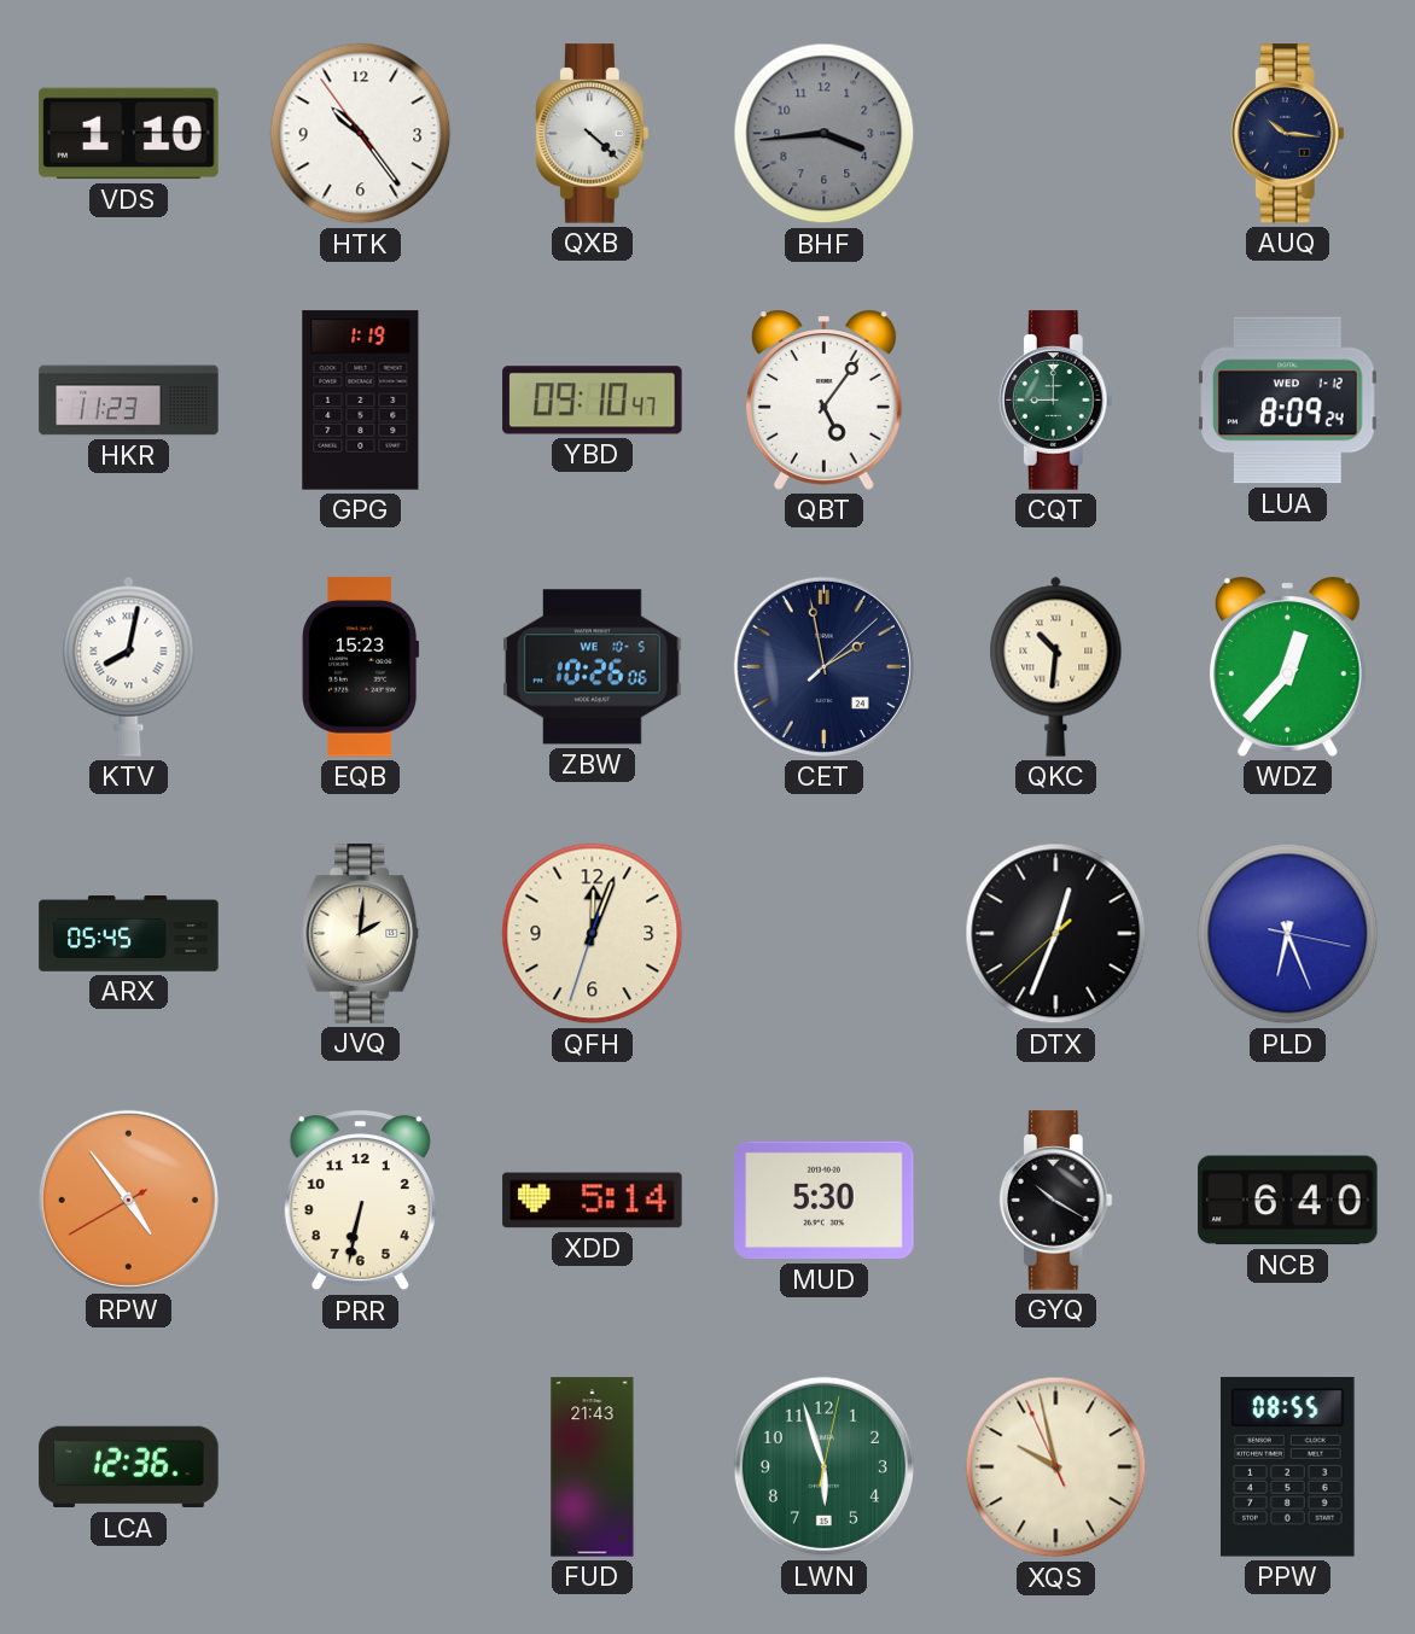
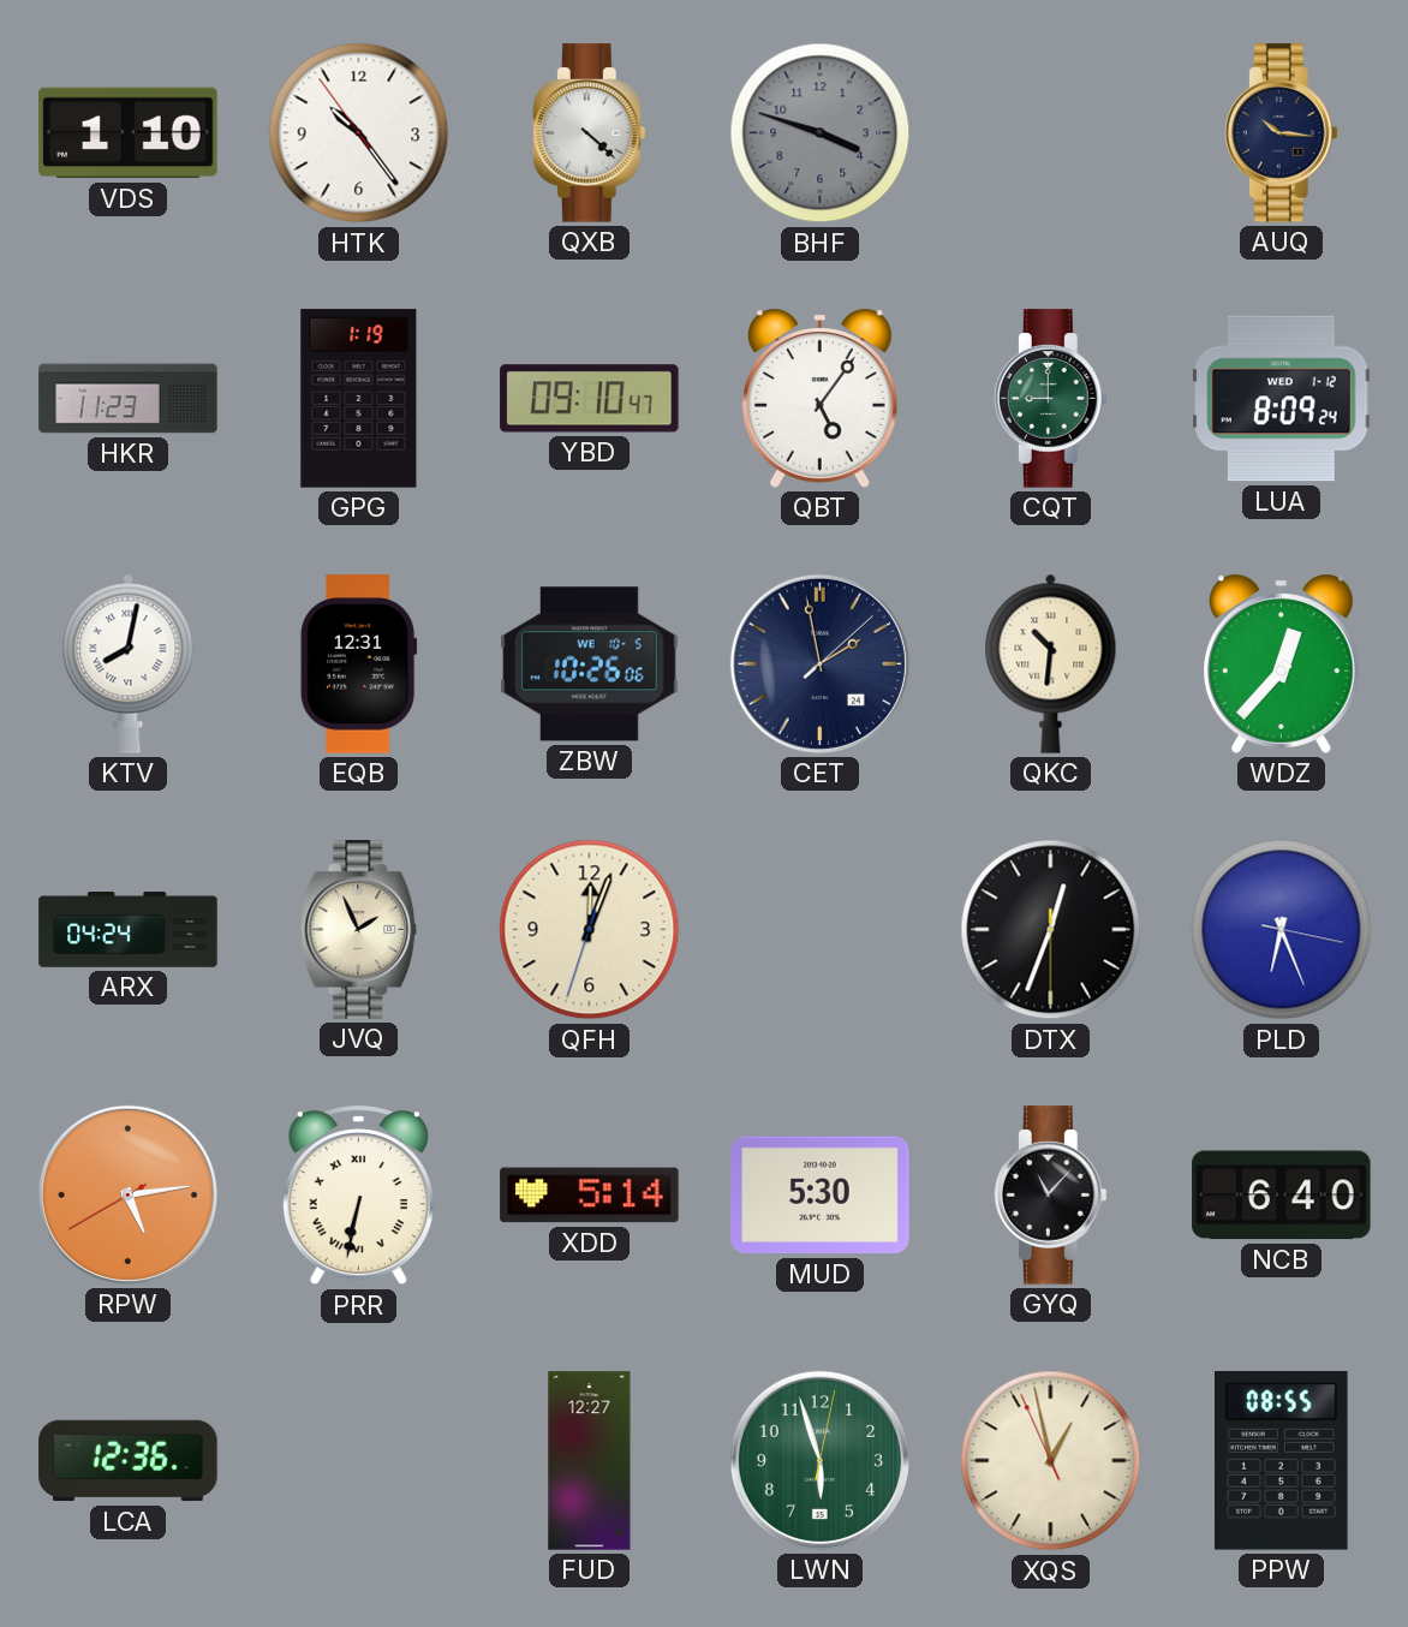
BHF: 3:44 -> 3:48 (821, 133)
EQB: 15:23 -> 12:31 (359, 664)
ARX: 05:45 -> 04:24 (129, 930)
JVQ: 2:01 -> 1:56 (359, 930)
DTX: 12:33:38 -> 12:33:30 (1051, 930)
RPW: 4:53 -> 5:13 (127, 1194)
PRR numerals: Arabic -> Roman (358, 1196)
GYQ: 10:20 -> 11:07 (1050, 1196)
FUD: 21:43 -> 12:27 (590, 1461)
XQS: 9:57 -> 12:57 (1051, 1461)
